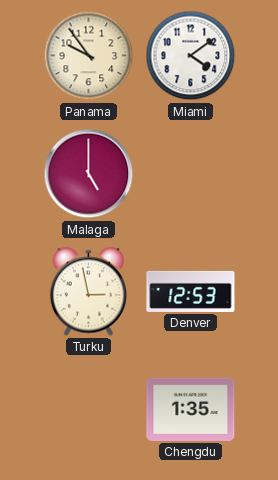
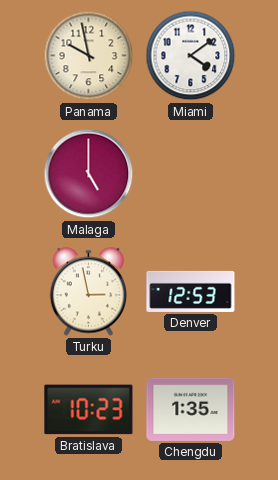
Panama: 9:54 -> 9:58 (89, 56)
Bratislava: none -> 10:23 (89, 410)
